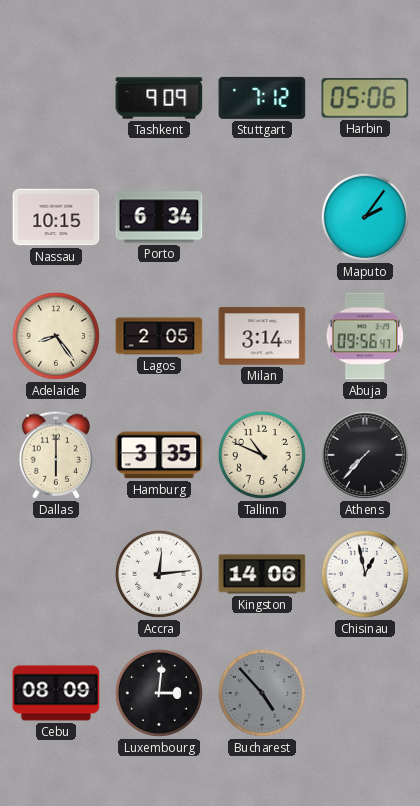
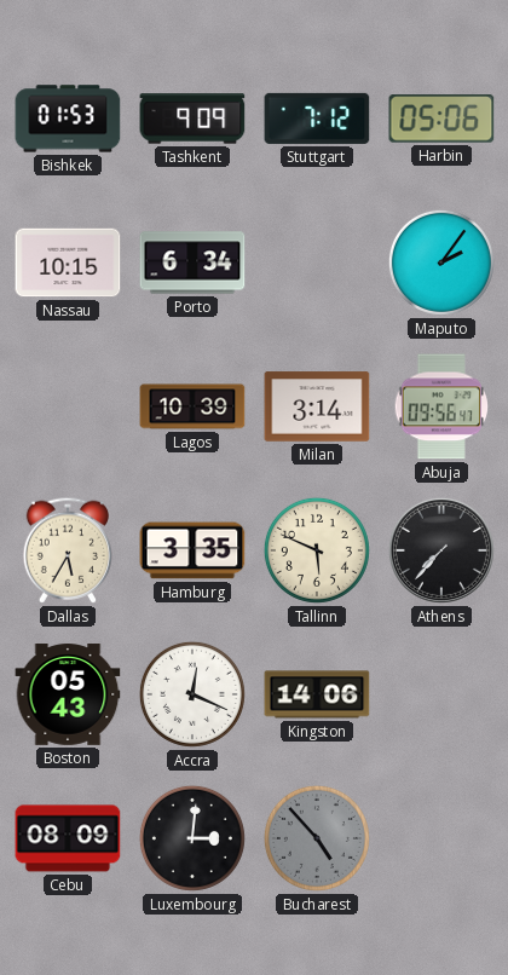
Bishkek: none -> 01:53 (68, 119)
Adelaide: 8:24 -> none (56, 336)
Lagos: 2:05 -> 10:39 (192, 406)
Dallas: 6:00 -> 5:35 (67, 550)
Tallinn: 10:49 -> 5:49 (317, 550)
Boston: none -> 05:43 (68, 694)
Accra: 12:14 -> 12:19 (192, 694)
Chisinau: 12:58 -> none (365, 574)
